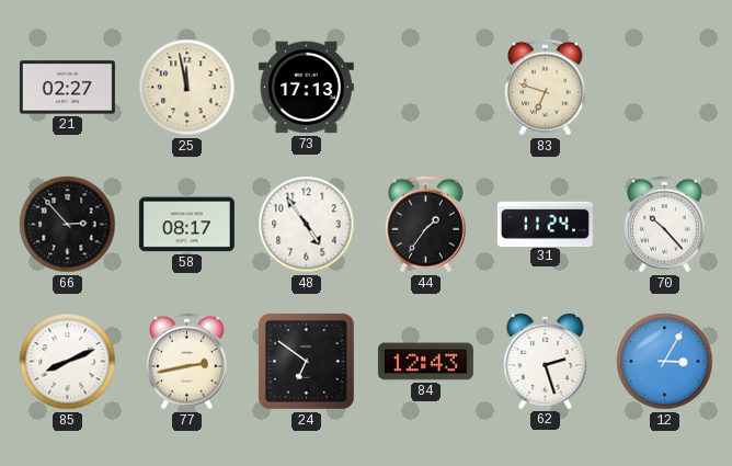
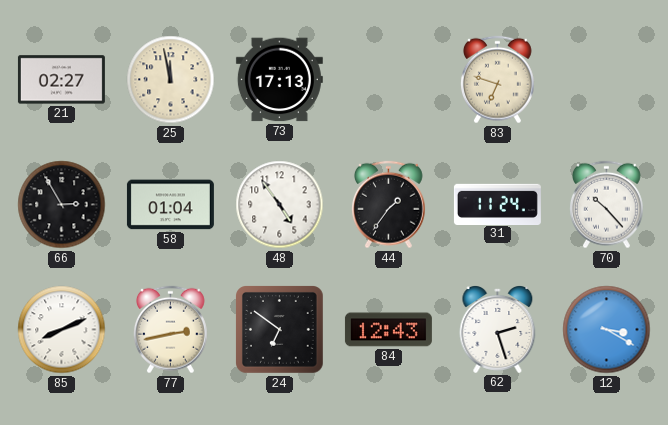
66: 2:53 -> 2:55 (62, 205)
58: 08:17 -> 01:04 (170, 205)
12: 3:05 -> 3:20 (607, 330)
